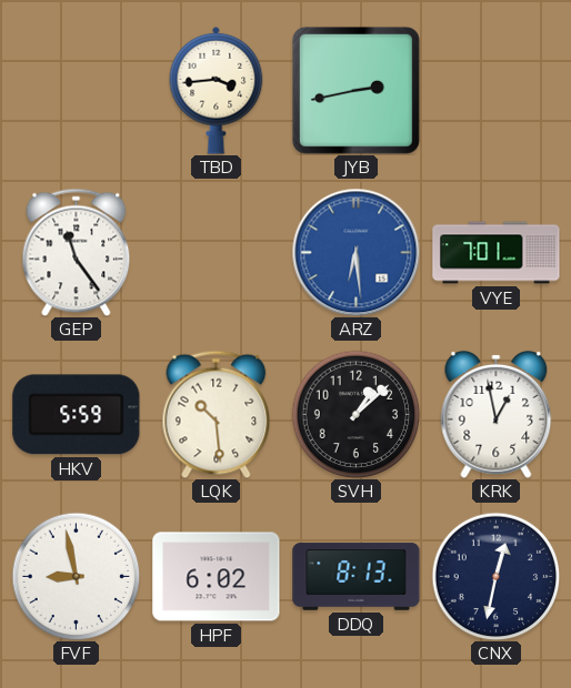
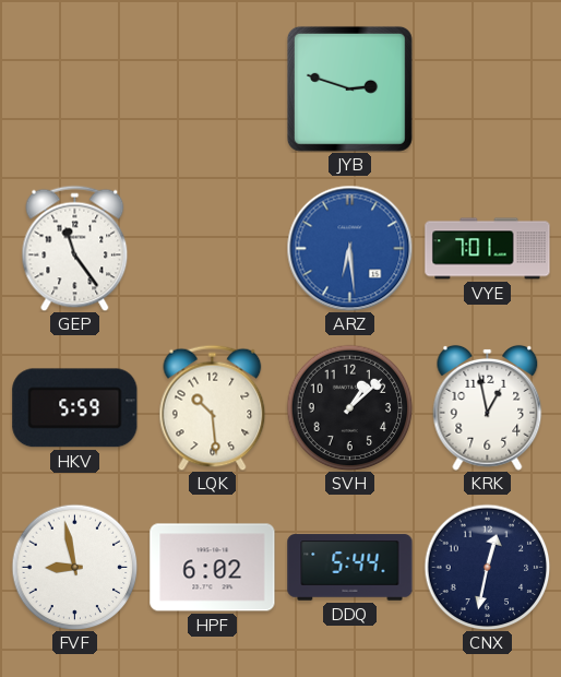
TBD: 3:44 -> none (217, 90)
JYB: 2:43 -> 2:48 (349, 88)
DDQ: 8:13 -> 5:44 (350, 568)
